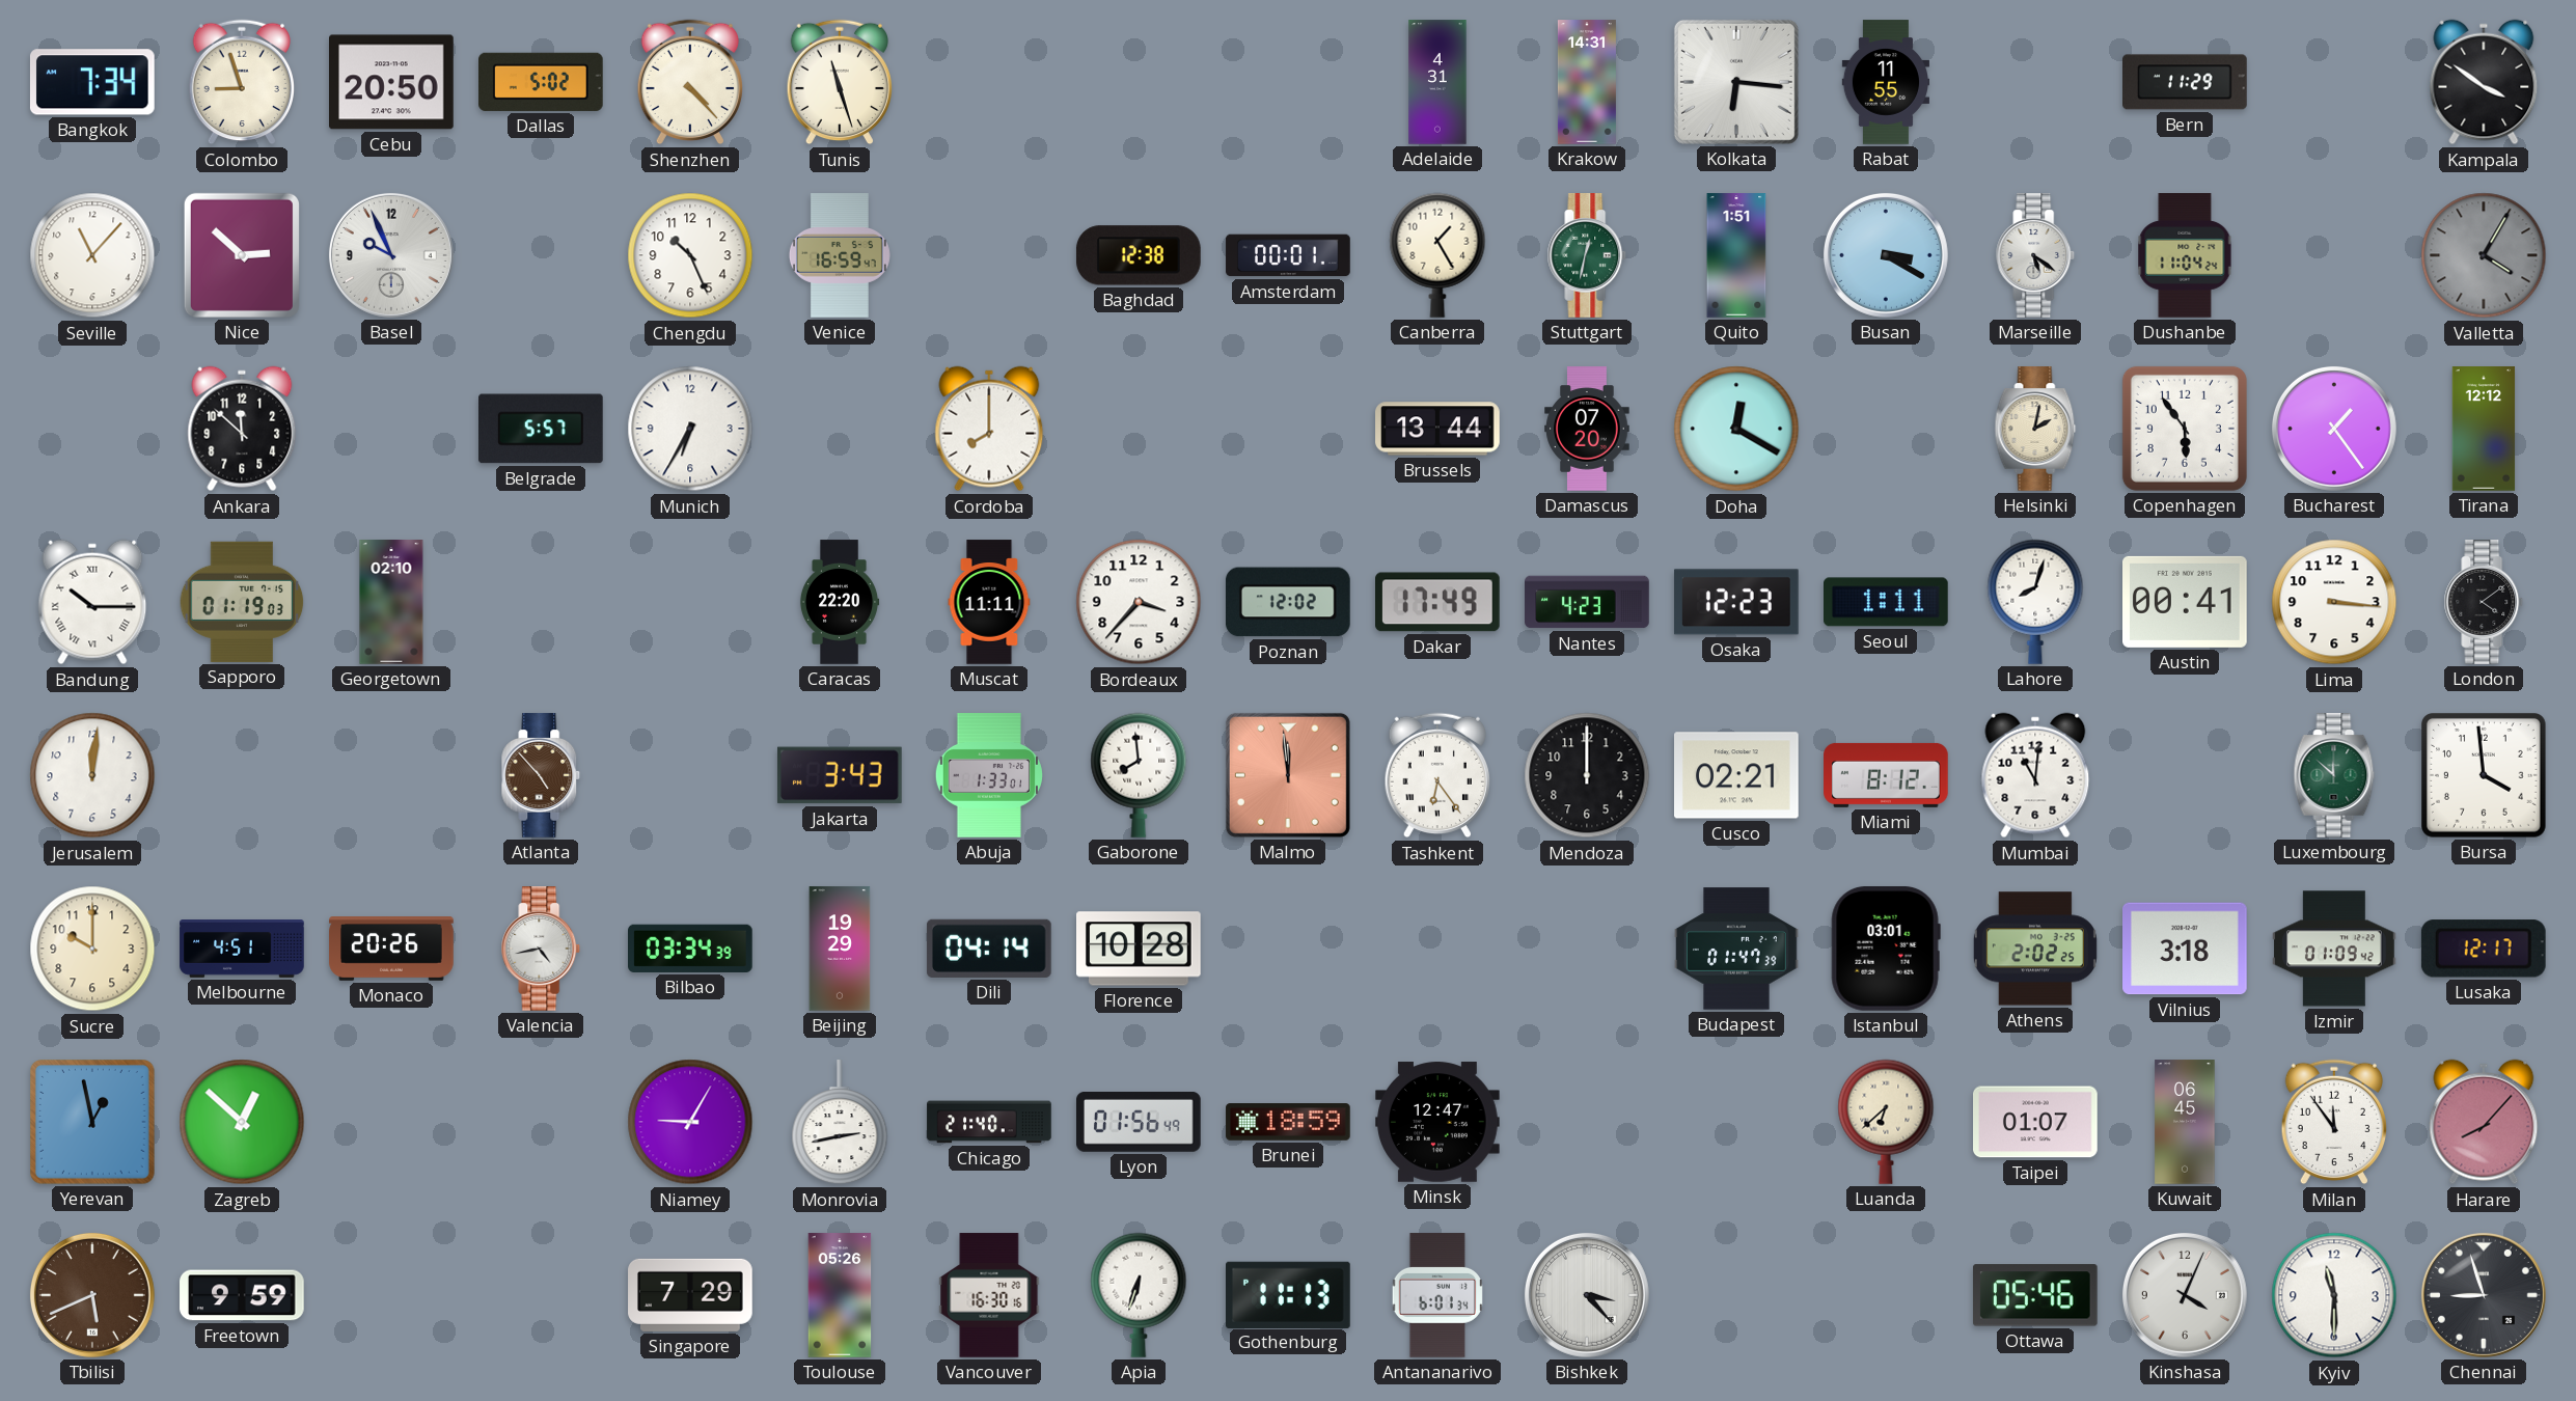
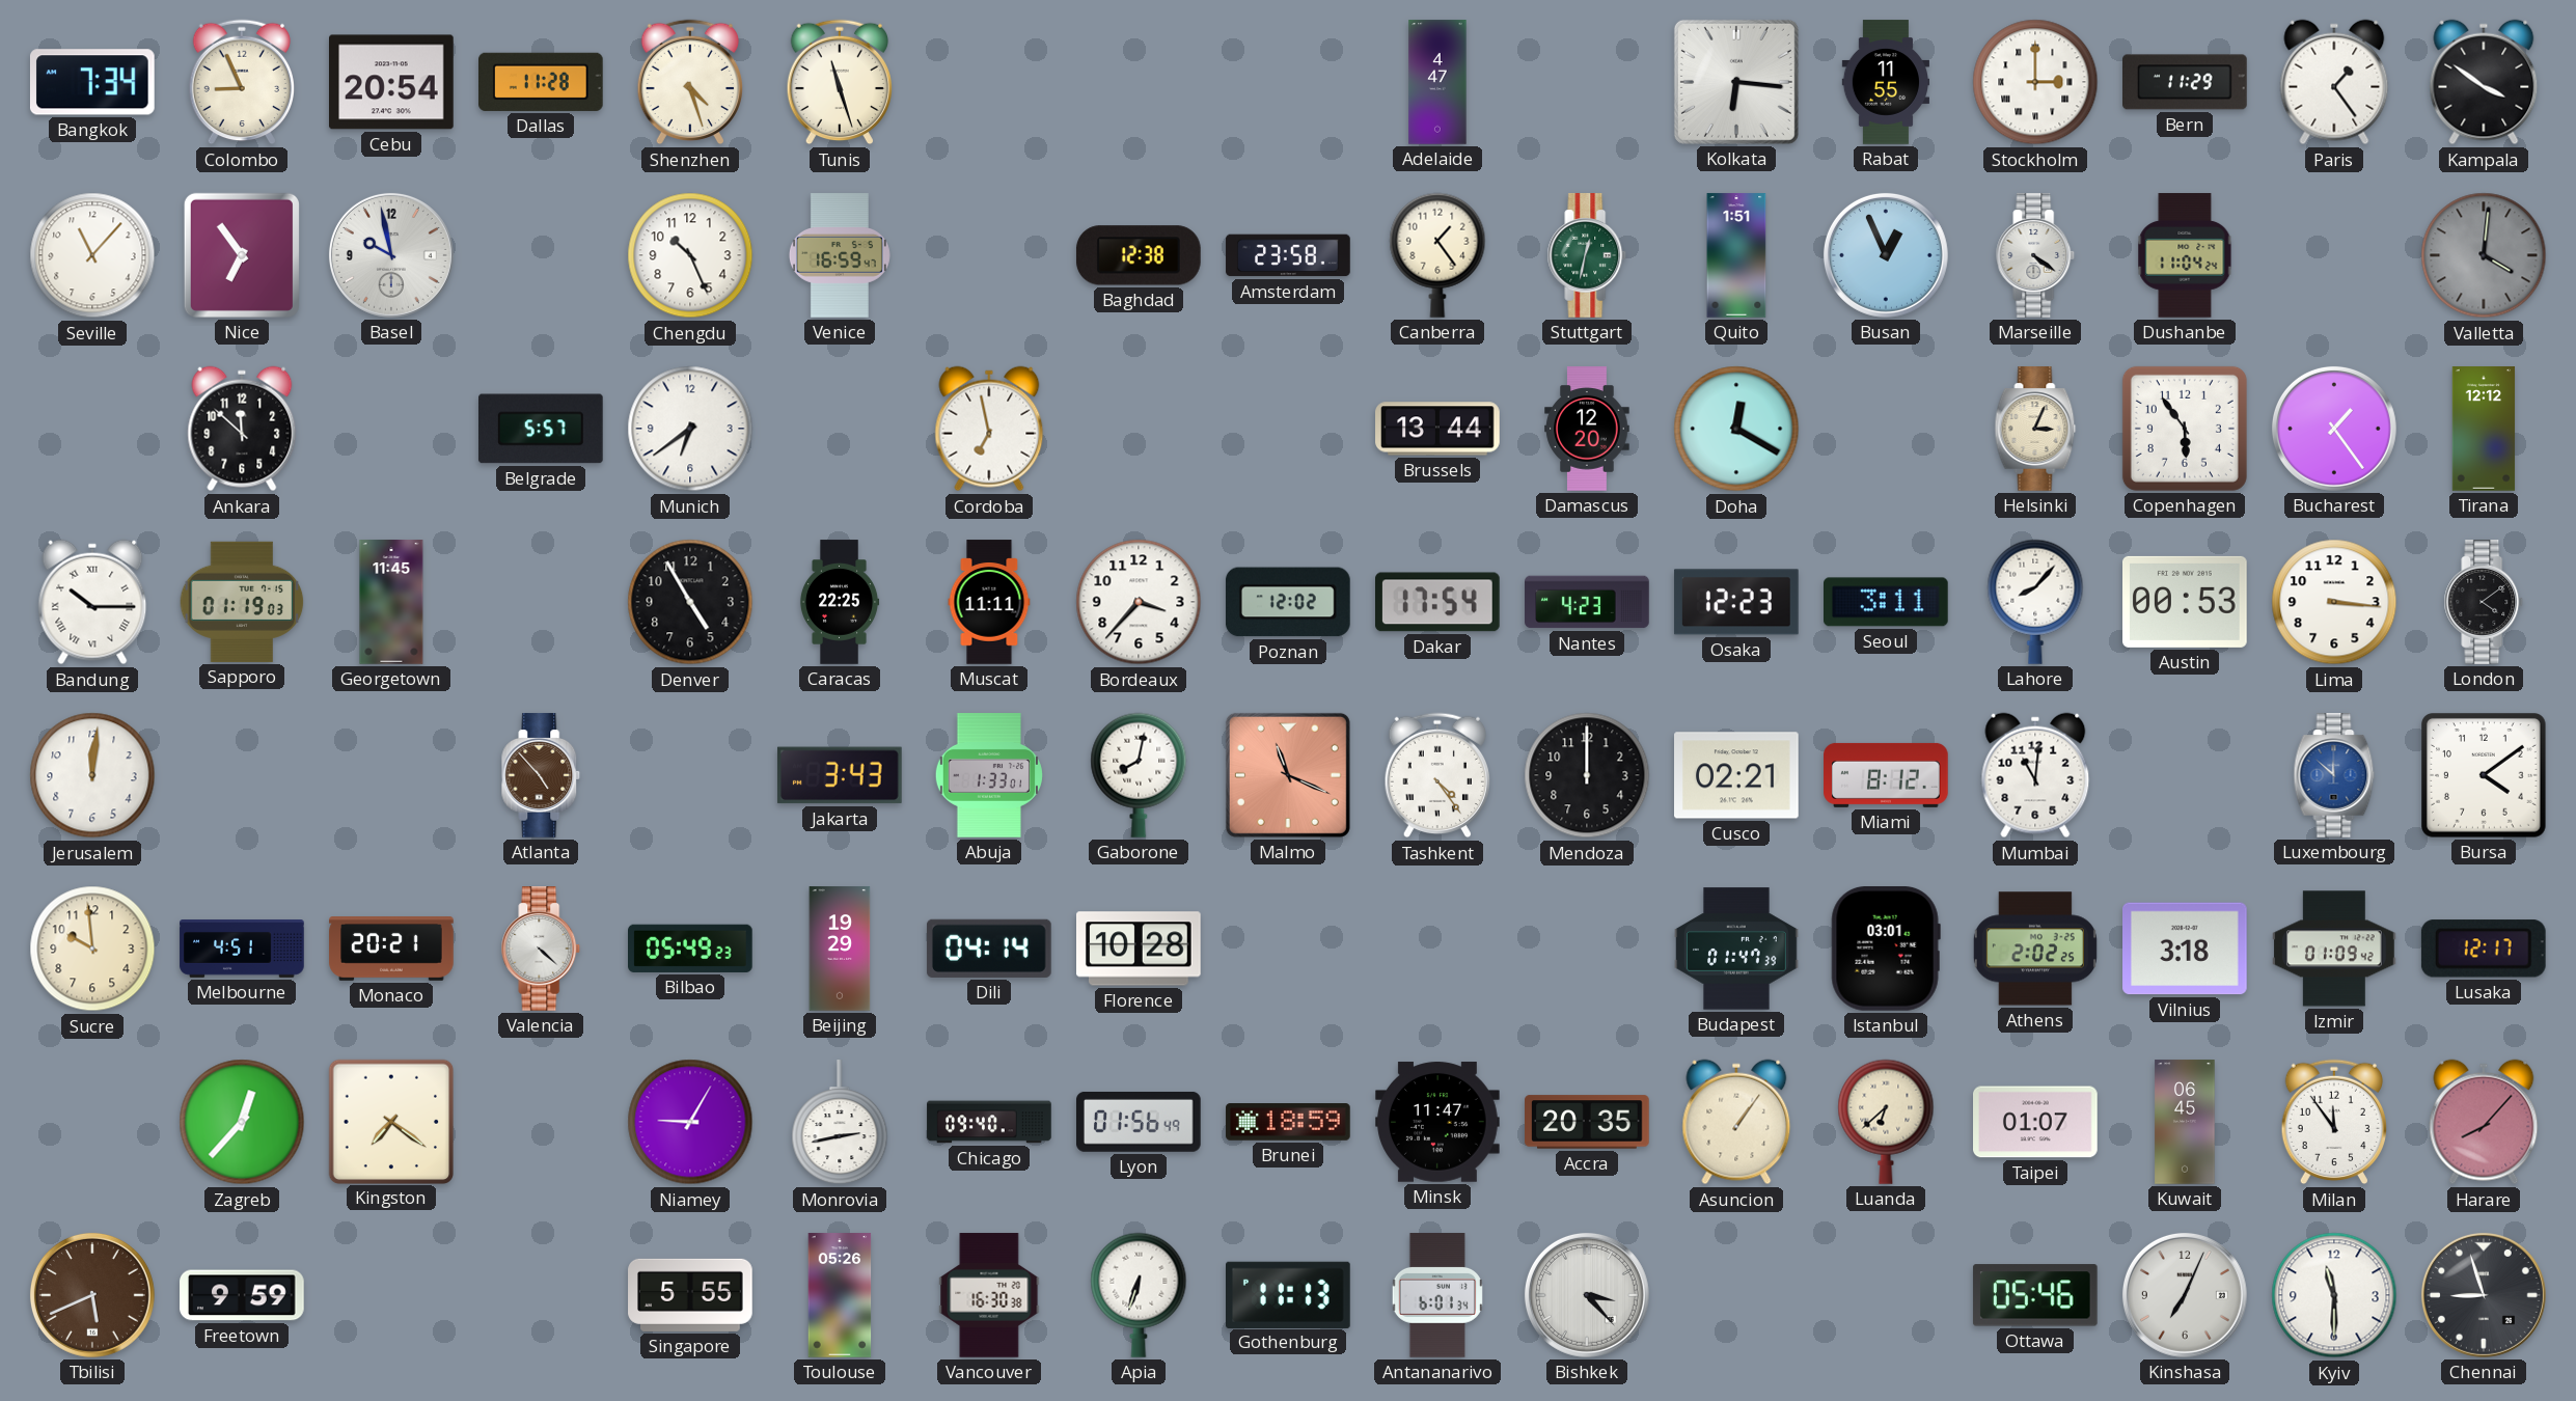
Colombo: 8:57 -> 8:56 (241, 82)
Cebu: 20:50 -> 20:54 (392, 82)
Dallas: 5:02 -> 11:28 (542, 82)
Shenzhen: 4:23 -> 4:27 (689, 82)
Adelaide: 4:31 -> 4:47 (1437, 82)
Krakow: 14:31 -> none (1587, 82)
Stockholm: none -> 3:00 (2035, 82)
Paris: none -> 1:24 (2334, 82)
Nice: 2:52 -> 6:54 (242, 255)
Basel: 9:56 -> 9:58 (391, 255)
Amsterdam: 00:01 -> 23:58 (1288, 255)
Canberra: 1:25 -> 1:24 (1437, 255)
Busan: 3:20 -> 12:56 (1886, 255)
Marseille: 5:21 -> 4:21 (2035, 255)
Valletta: 4:05 -> 4:01 (2484, 255)
Munich: 6:35 -> 6:39 (690, 429)
Cordoba: 8:00 -> 6:58 (989, 429)
Damascus: 07:20 -> 12:20 (1587, 429)
Helsinki: 2:02 -> 3:04 (2035, 429)
Georgetown: 02:10 -> 11:45 (391, 602)
Denver: none -> 4:55 (690, 602)
Caracas: 22:20 -> 22:25 (840, 602)
Dakar: 17:49 -> 17:54 (1438, 602)
Seoul: 1:11 -> 3:11 (1887, 602)
Lahore: 8:03 -> 8:07 (2035, 602)
Austin: 00:41 -> 00:53 (2186, 602)
Gaborone: 7:59 -> 8:02 (1139, 775)
Malmo: 11:59 -> 11:19 (1288, 775)
Tashkent: 6:24 -> 4:24 (1436, 775)
Luxembourg dial: green -> blue (2334, 775)
Bursa: 3:59 -> 4:09 (2485, 776)
Sucre: 10:00 -> 9:59 (92, 949)
Monaco: 20:26 -> 20:21 (391, 950)
Valencia: 4:43 -> 4:22 (541, 949)
Bilbao: 03:34 -> 05:49 (691, 949)
Yerevan: 12:58 -> none (93, 1123)
Zagreb: 12:52 -> 12:37 (242, 1122)
Kingston: none -> 7:21 (390, 1121)
Chicago: 21:40 -> 09:40 (989, 1122)
Minsk: 12:47 -> 11:47 (1437, 1122)
Accra: none -> 20:35 (1587, 1122)
Asuncion: none -> 1:06 (1736, 1122)
Singapore: 7:29 -> 5:55 (690, 1295)
Vancouver: 16:30:16 -> 16:30:38 (989, 1295)
Kinshasa: 4:04 -> 7:04 (2185, 1295)
